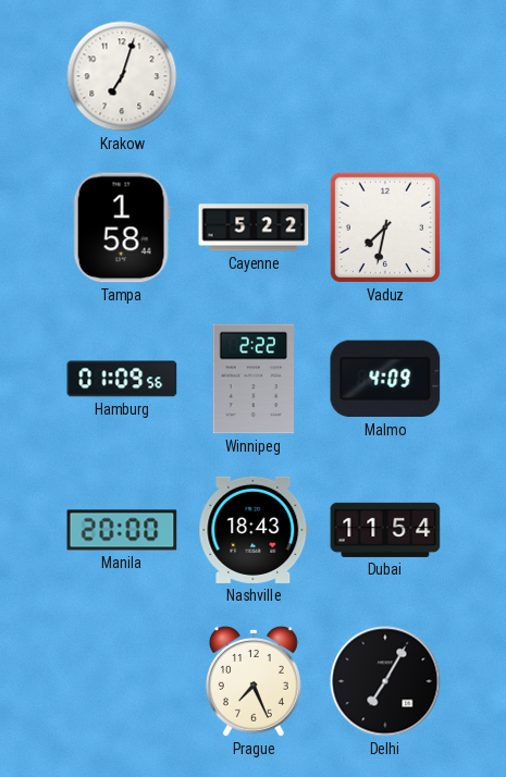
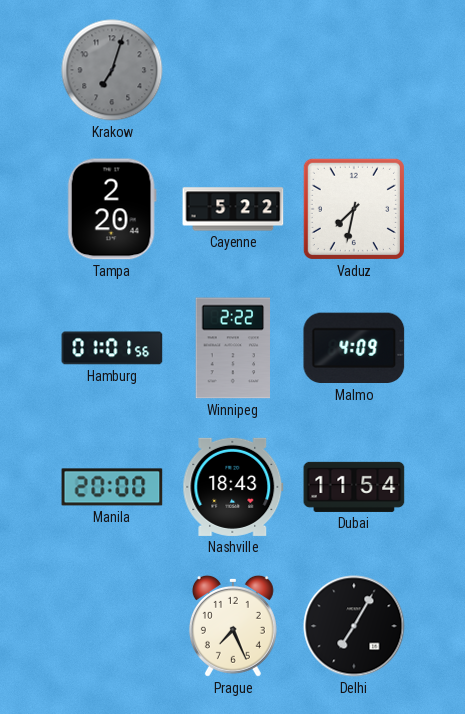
Krakow dial: white -> grey (112, 70)
Tampa: 1:58 -> 2:20 (112, 209)
Hamburg: 01:09 -> 01:01 (112, 348)
